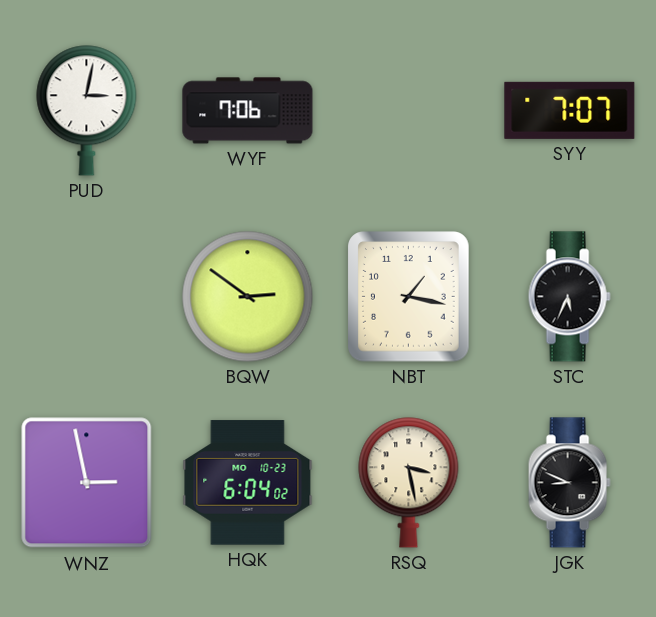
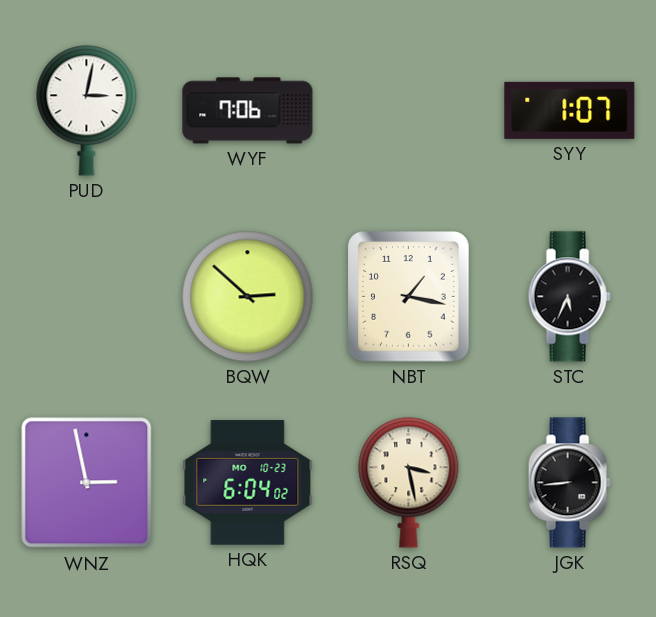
SYY: 7:07 -> 1:07 (570, 110)
BQW: 2:51 -> 2:52 (248, 297)
JGK: 8:49 -> 8:44 (569, 483)
